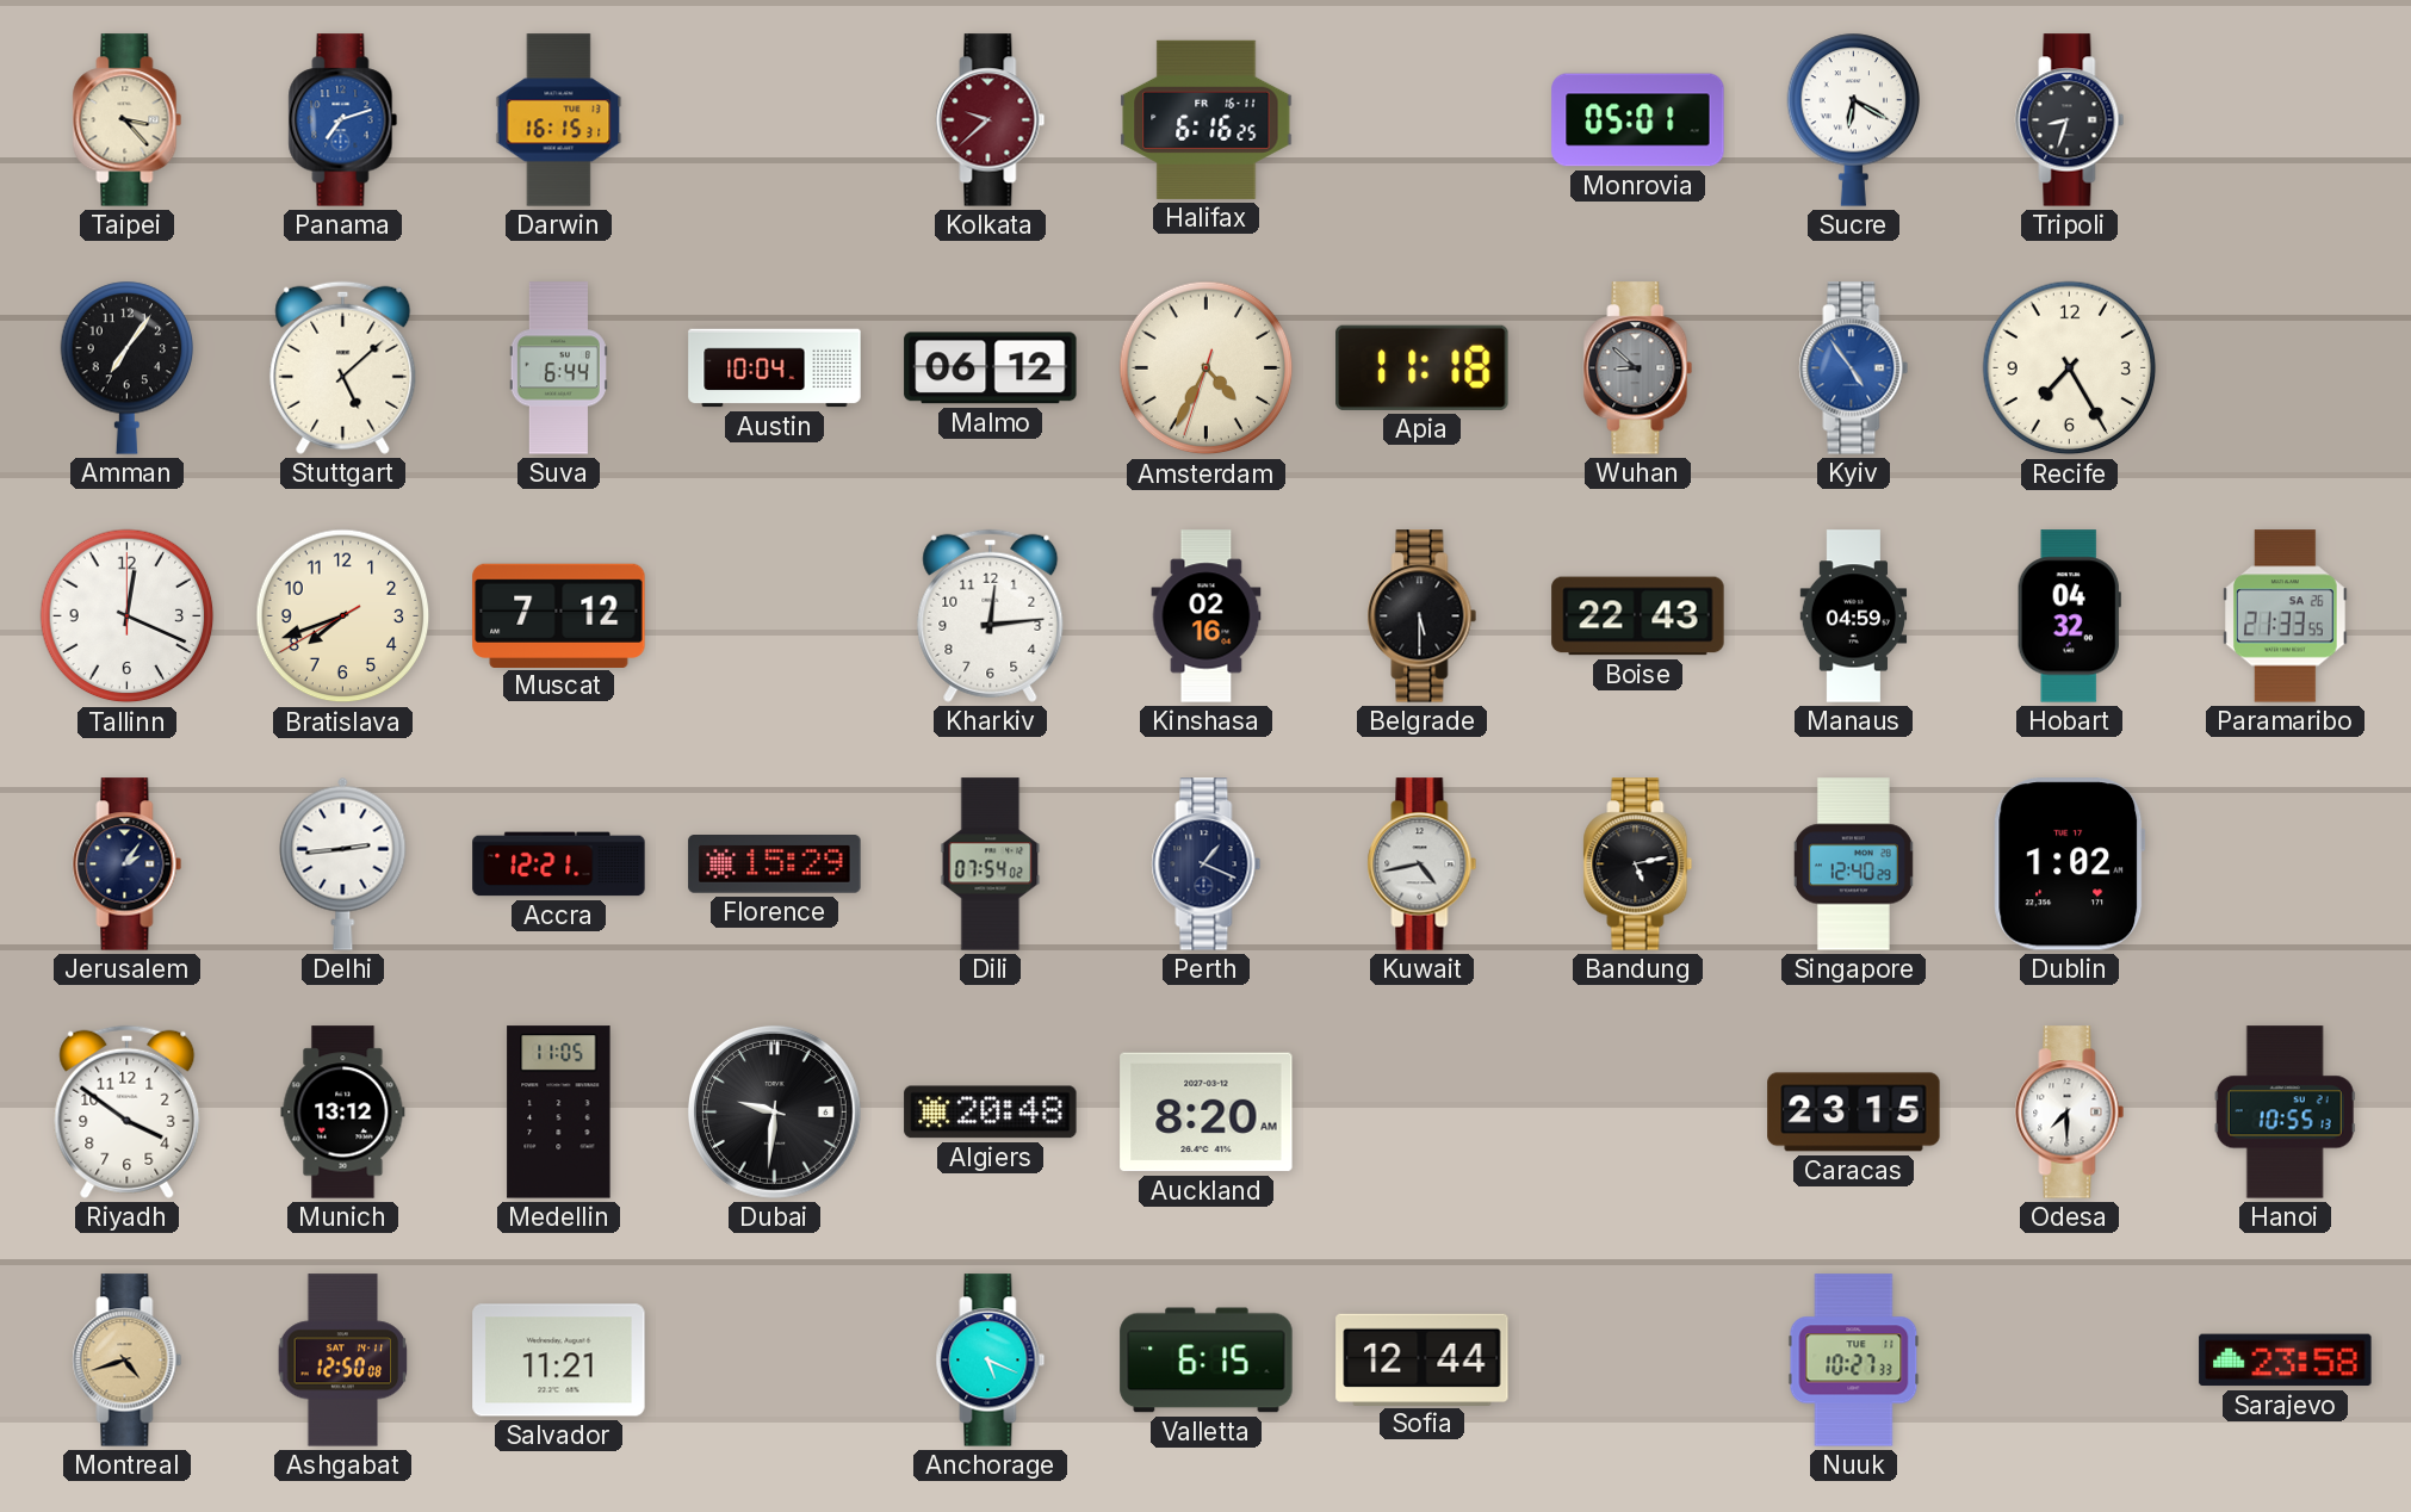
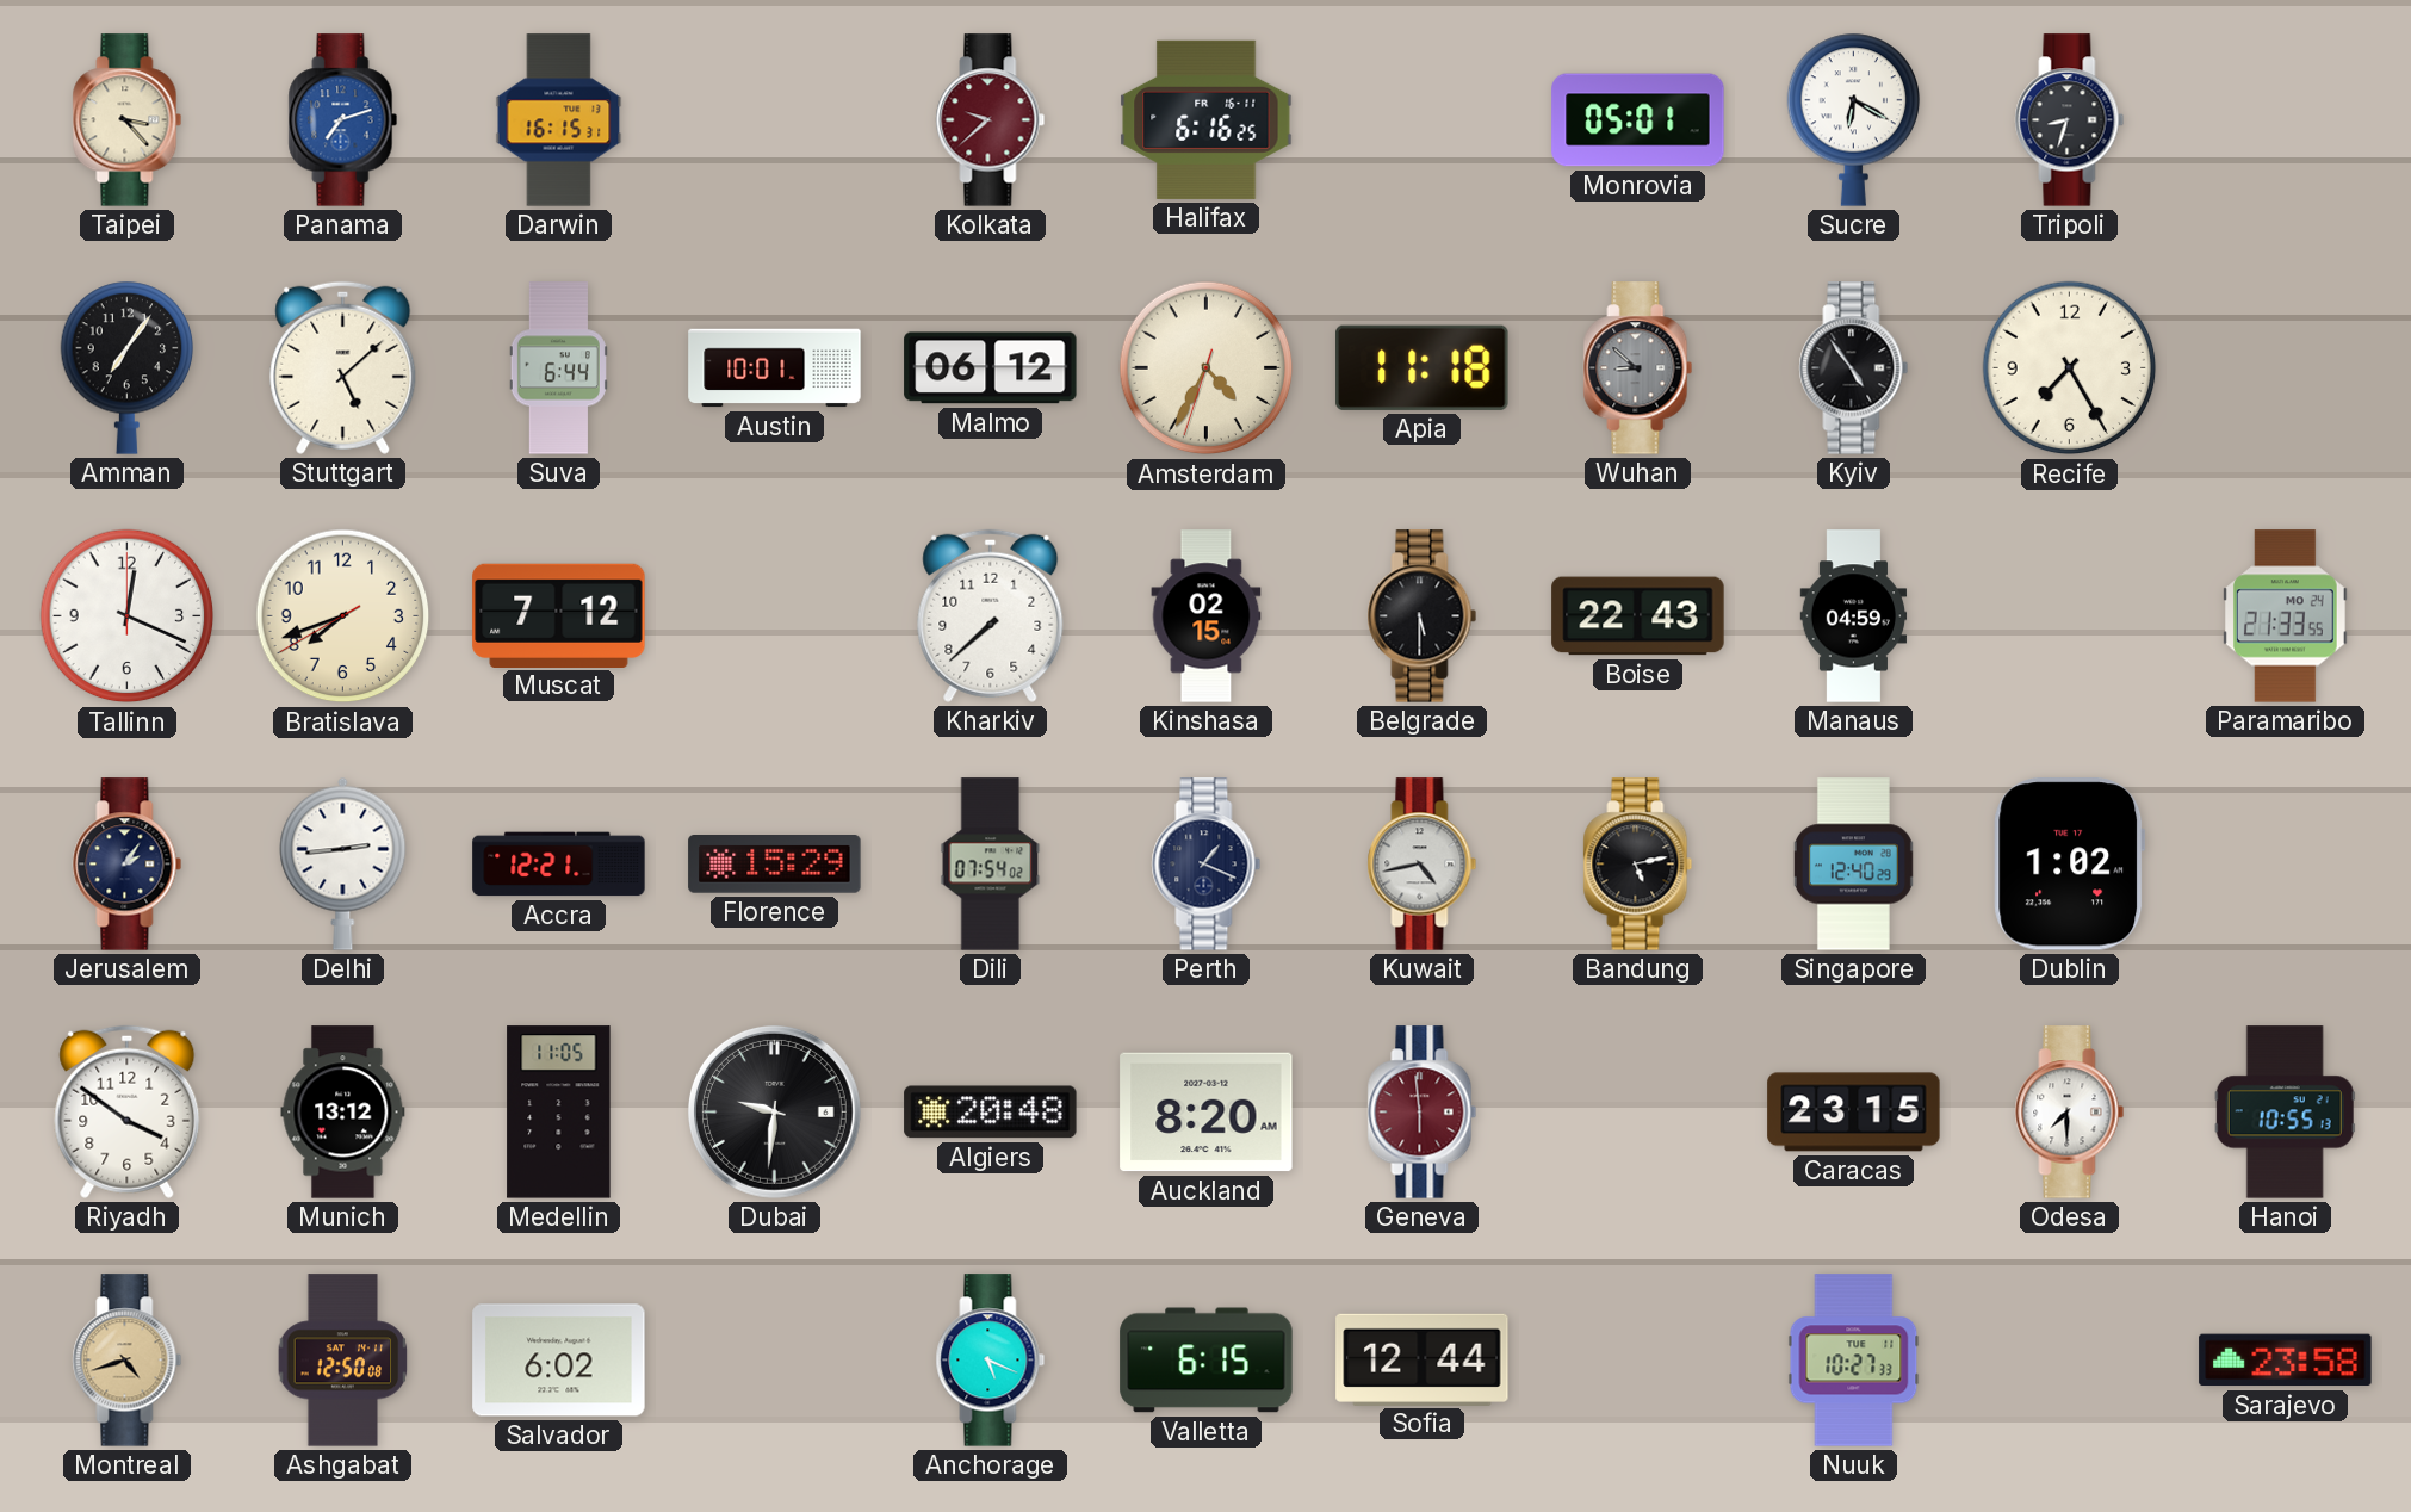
Austin: 10:04 -> 10:01 (775, 368)
Kyiv dial: blue -> black (1854, 368)
Kharkiv: 12:14 -> 7:38 (991, 615)
Kinshasa: 02:16 -> 02:15 (1207, 616)
Hobart: 04:32 -> none (2069, 616)
Paramaribo date: SA 26 -> MO 24 (2286, 616)
Geneva: none -> 5:59 (1423, 1113)
Salvador: 11:21 -> 6:02 (559, 1361)
